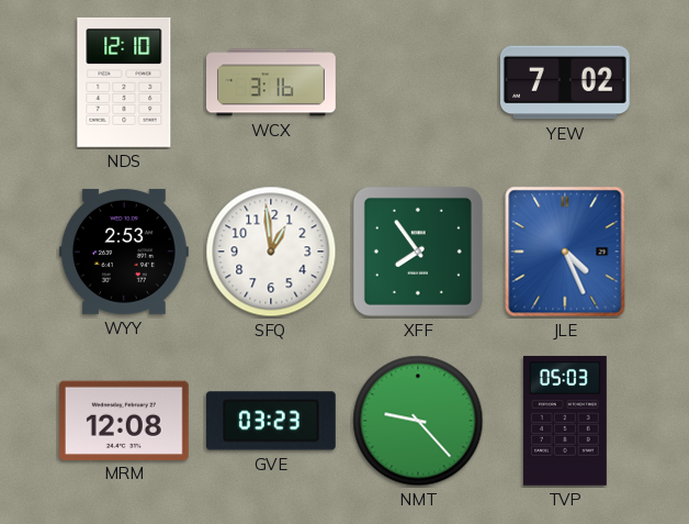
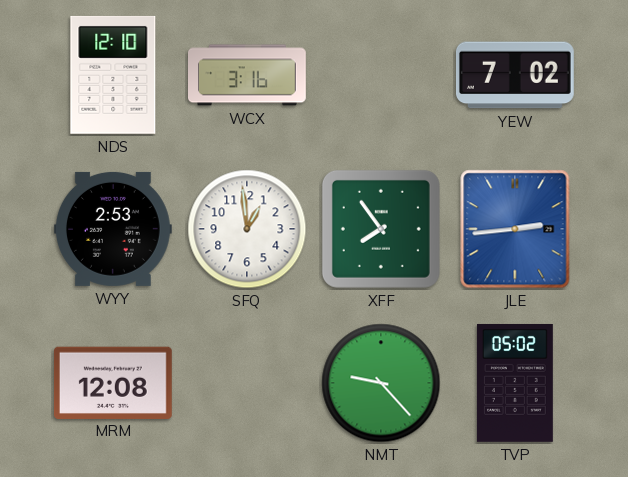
JLE: 4:26 -> 2:44 (515, 229)
GVE: 03:23 -> none (271, 421)
TVP: 05:03 -> 05:02 (515, 383)
